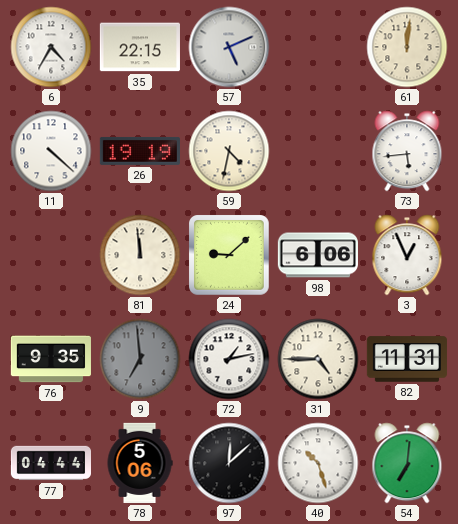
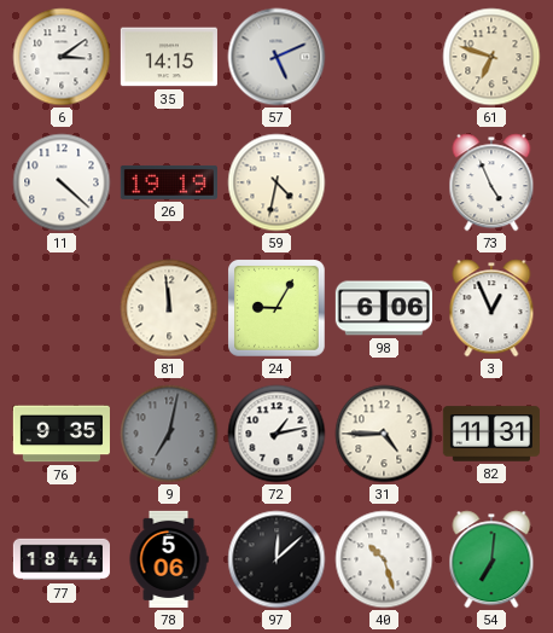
6: 4:35 -> 3:09 (62, 57)
35: 22:15 -> 14:15 (169, 57)
61: 12:01 -> 6:48 (491, 57)
73: 5:44 -> 4:56 (491, 182)
24: 9:08 -> 9:05 (278, 309)
9: 6:59 -> 7:02 (169, 434)
77: 04:44 -> 18:44 (60, 559)
